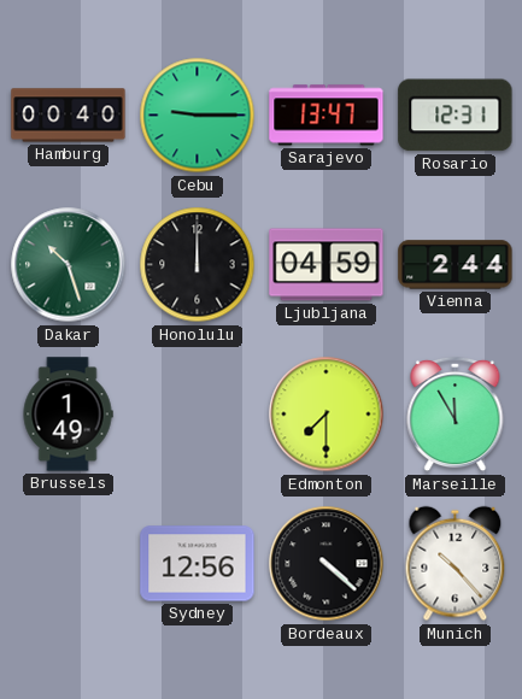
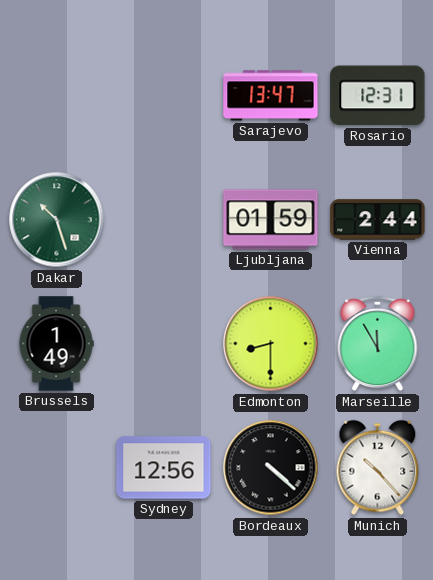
Hamburg: 00:40 -> none (69, 116)
Cebu: 9:15 -> none (198, 116)
Honolulu: 12:00 -> none (198, 265)
Ljubljana: 04:59 -> 01:59 (271, 220)
Edmonton: 7:30 -> 8:30 (271, 344)
